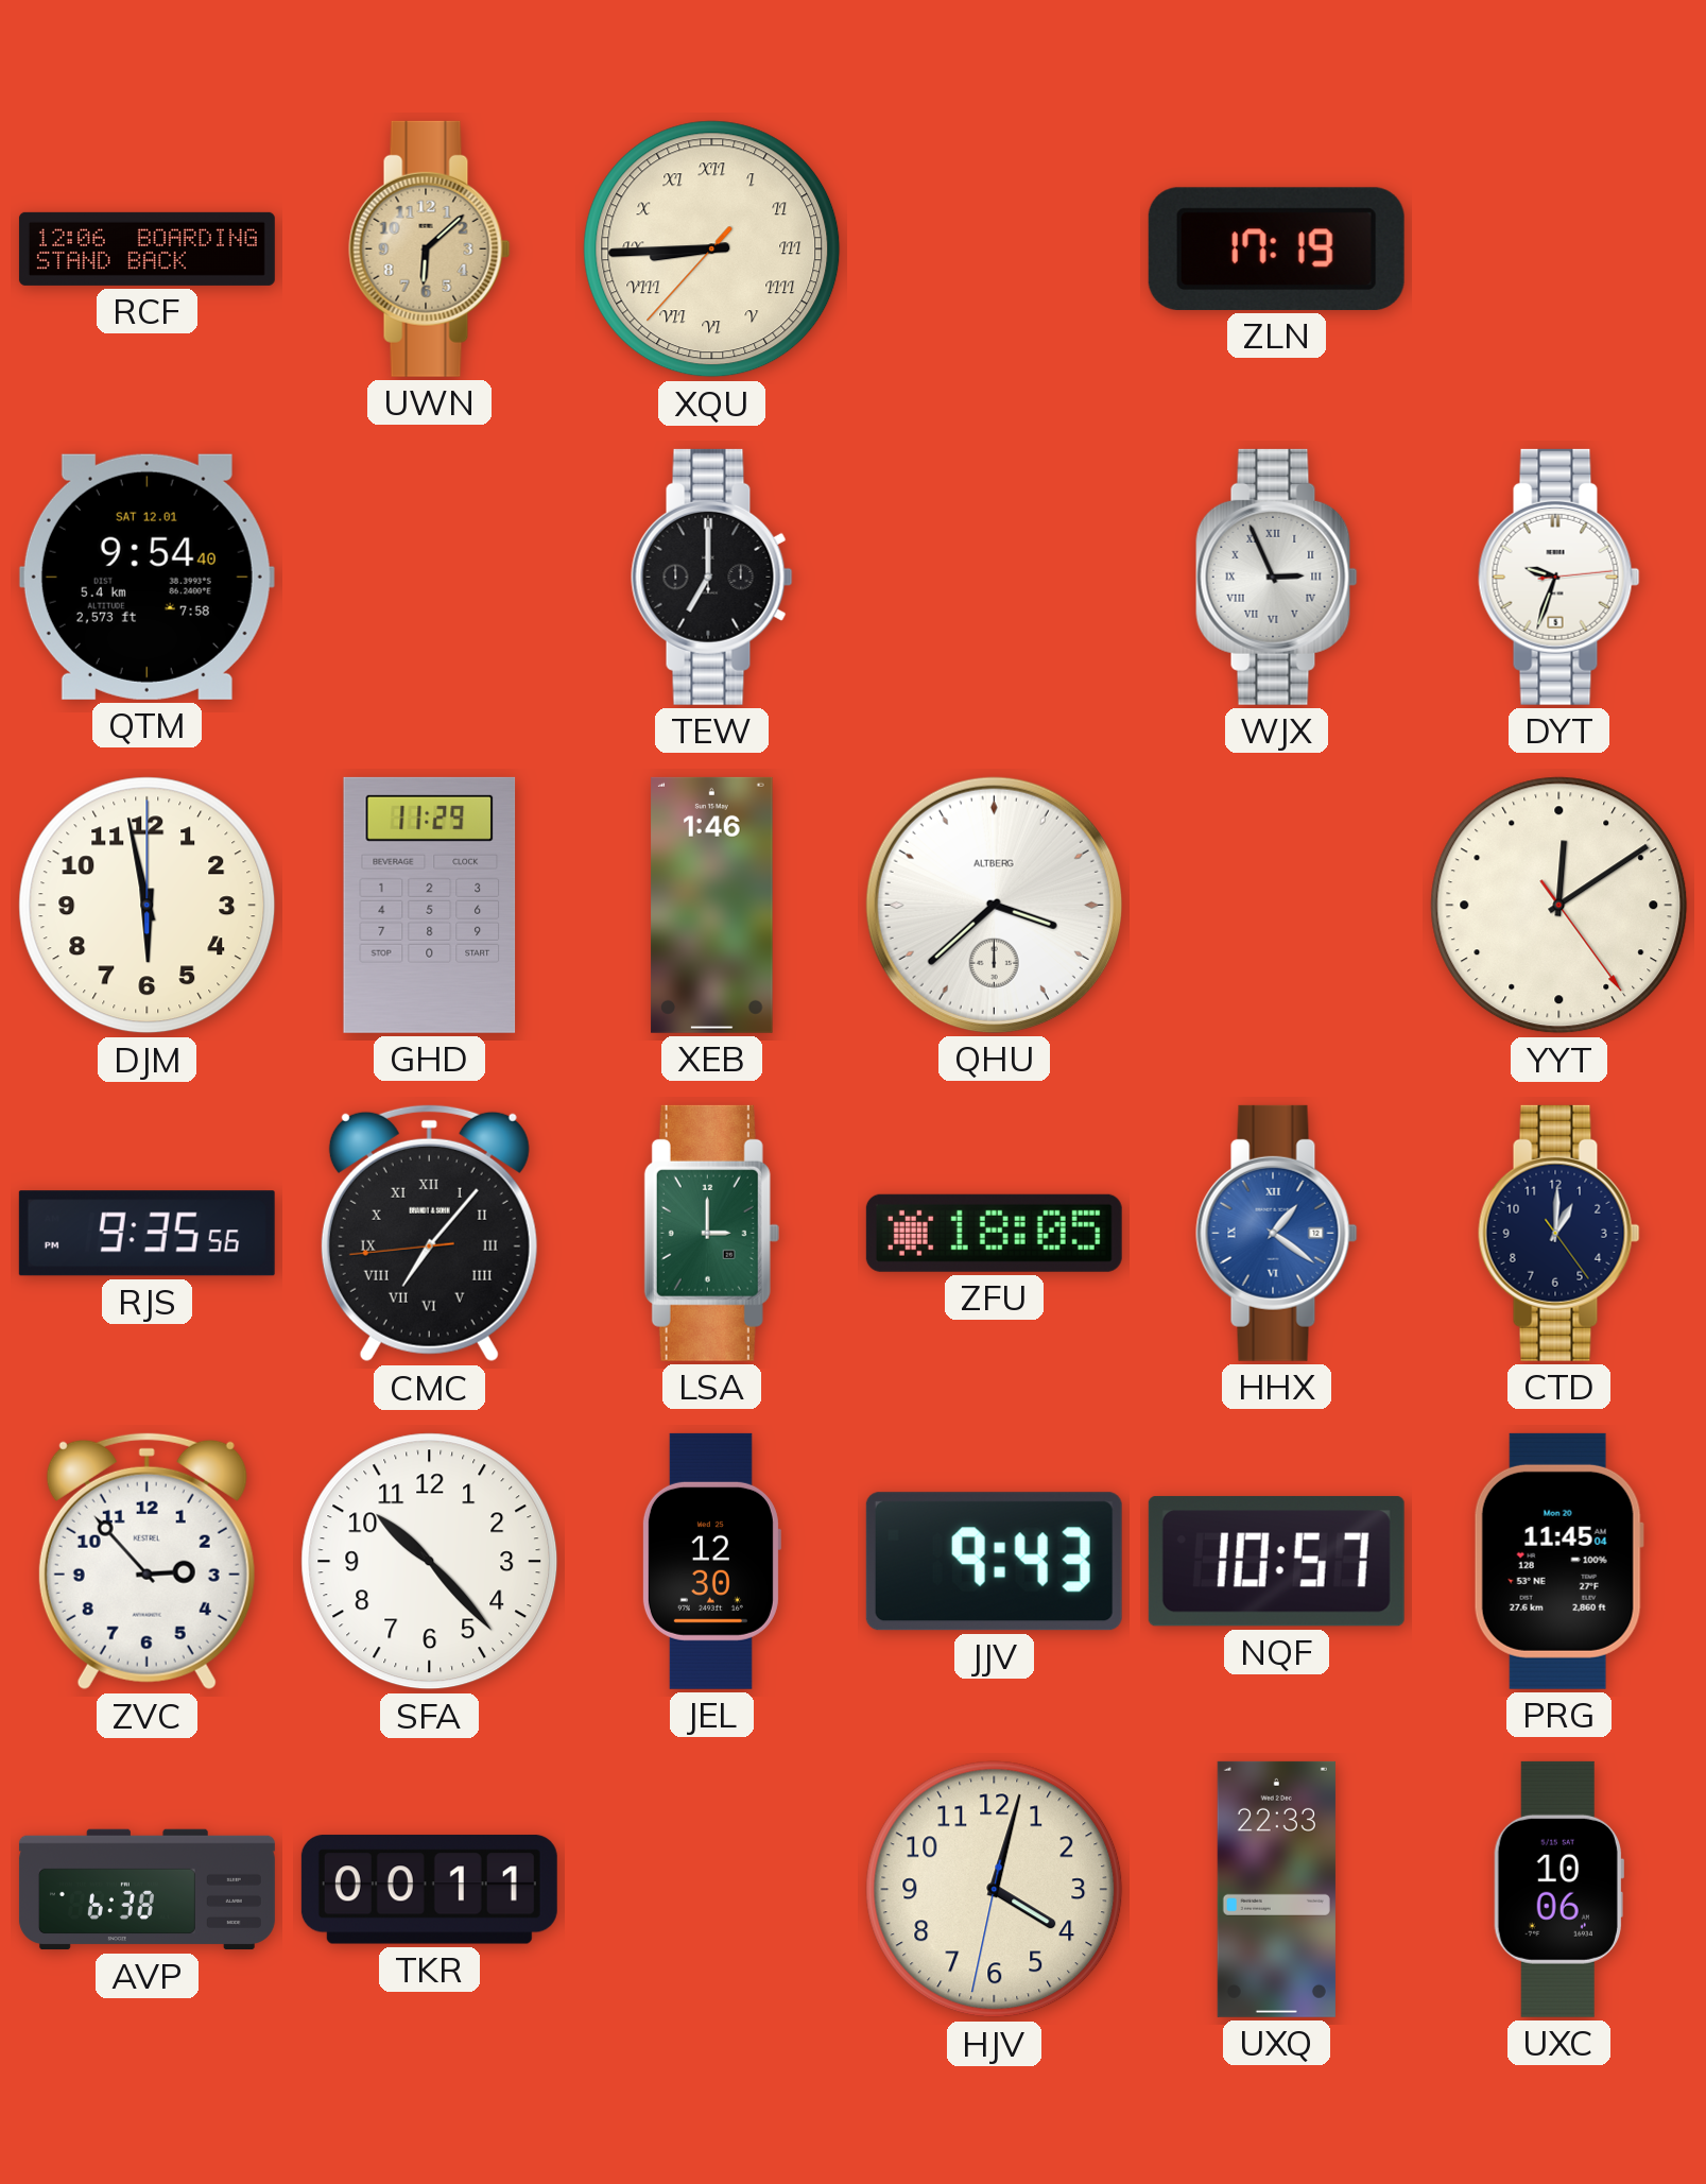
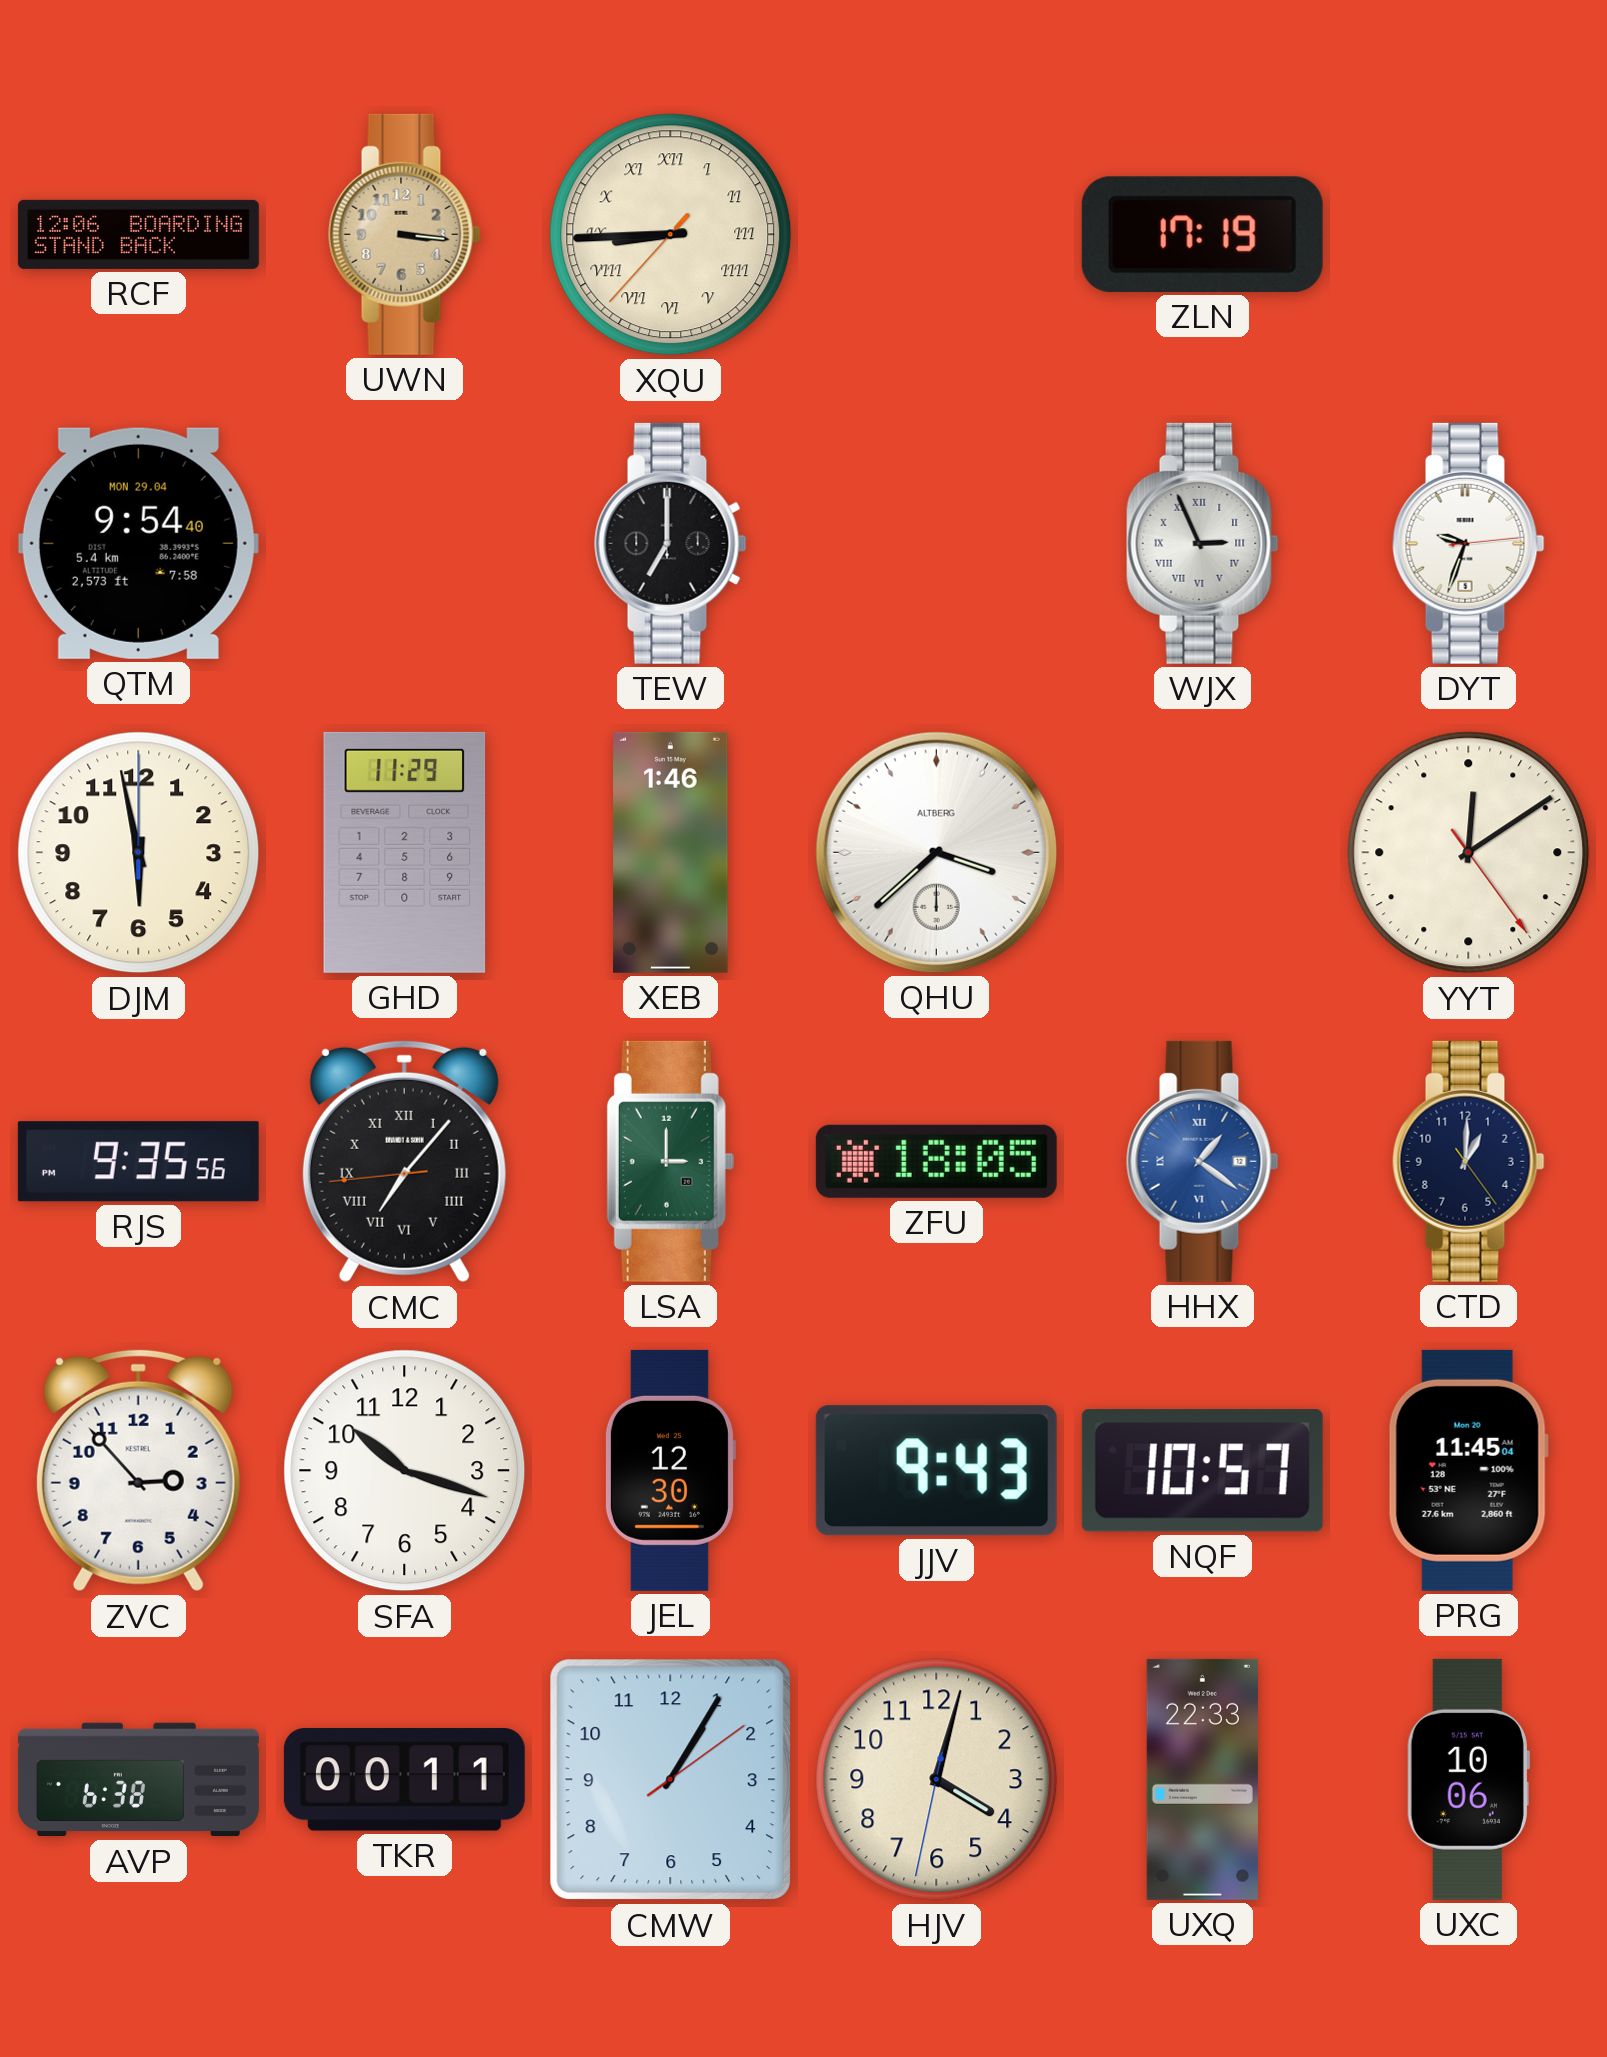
UWN: 6:08 -> 3:16 (405, 234)
QTM date: SAT 12.01 -> MON 29.04 (138, 543)
SFA: 10:23 -> 10:18 (405, 1471)
CMW: none -> 1:05 (671, 1780)
